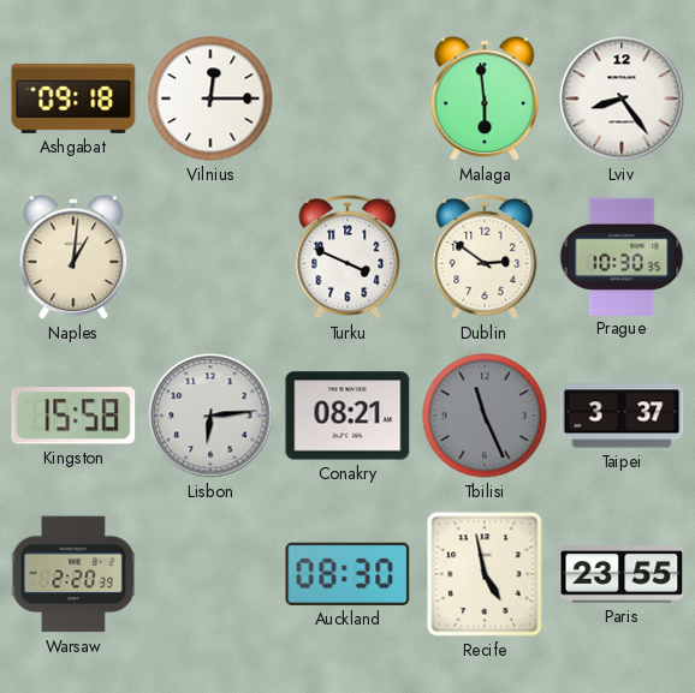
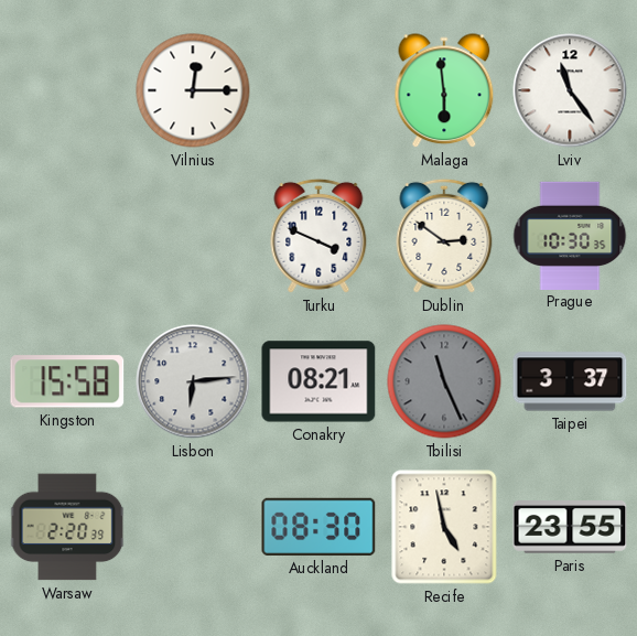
Ashgabat: 09:18 -> none (73, 98)
Lviv: 8:24 -> 11:24 (570, 90)
Naples: 1:01 -> none (73, 258)
